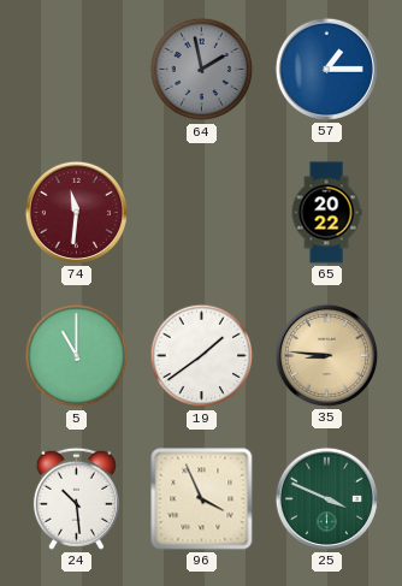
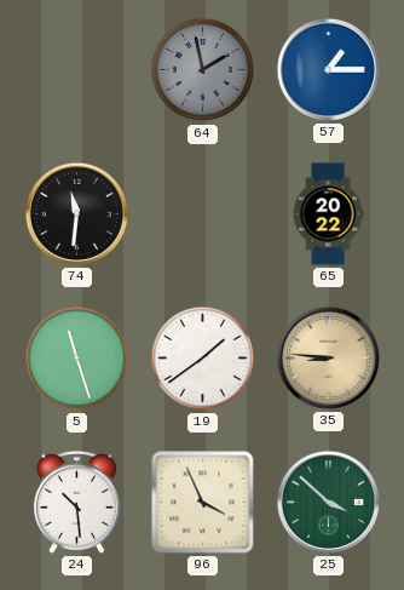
74 dial: burgundy -> black (76, 213)
5: 11:00 -> 11:27 (77, 359)
25: 3:49 -> 3:52 (328, 502)
